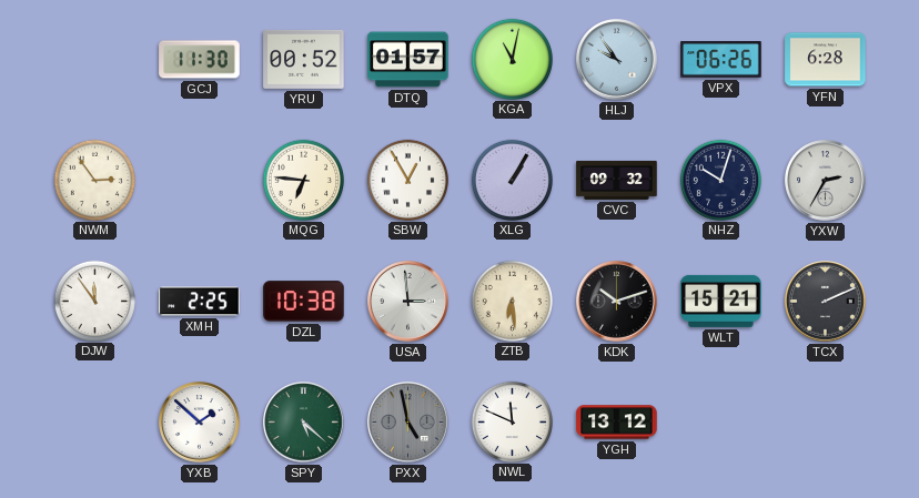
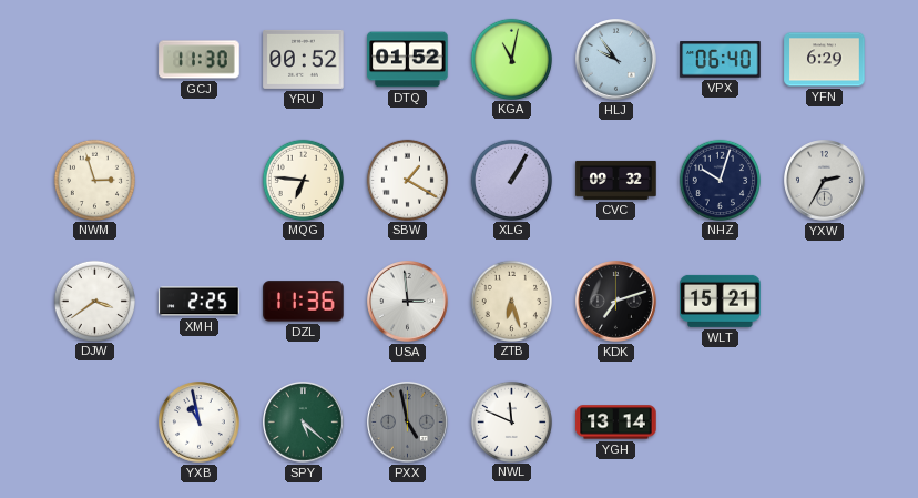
DTQ: 01:57 -> 01:52 (408, 60)
VPX: 06:26 -> 06:40 (721, 60)
YFN: 6:28 -> 6:29 (825, 60)
NWM: 2:54 -> 2:57 (94, 180)
SBW: 12:55 -> 1:20 (407, 180)
DJW: 11:54 -> 3:39 (94, 301)
DZL: 10:38 -> 11:36 (304, 302)
ZTB: 6:29 -> 6:27 (511, 301)
KDK: 10:12 -> 7:12 (616, 302)
TCX: 2:11 -> none (826, 302)
YXB: 1:52 -> 10:58 (200, 423)
YGH: 13:12 -> 13:14 (616, 423)
